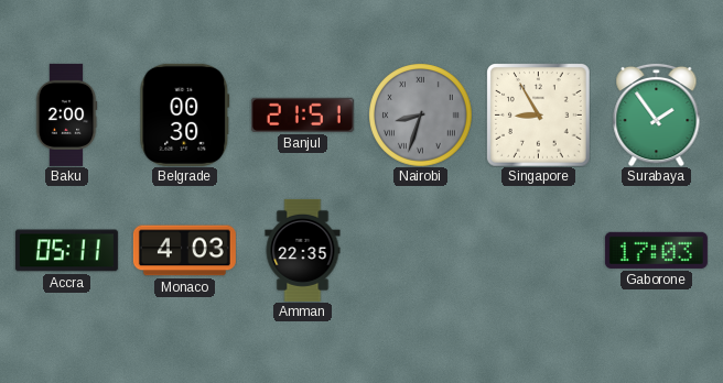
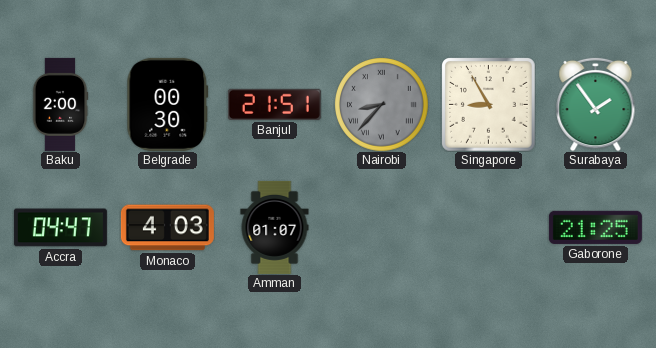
Nairobi: 8:33 -> 8:37 (382, 105)
Accra: 05:11 -> 04:47 (60, 228)
Amman: 22:35 -> 01:07 (275, 227)
Gaborone: 17:03 -> 21:25 (595, 227)
